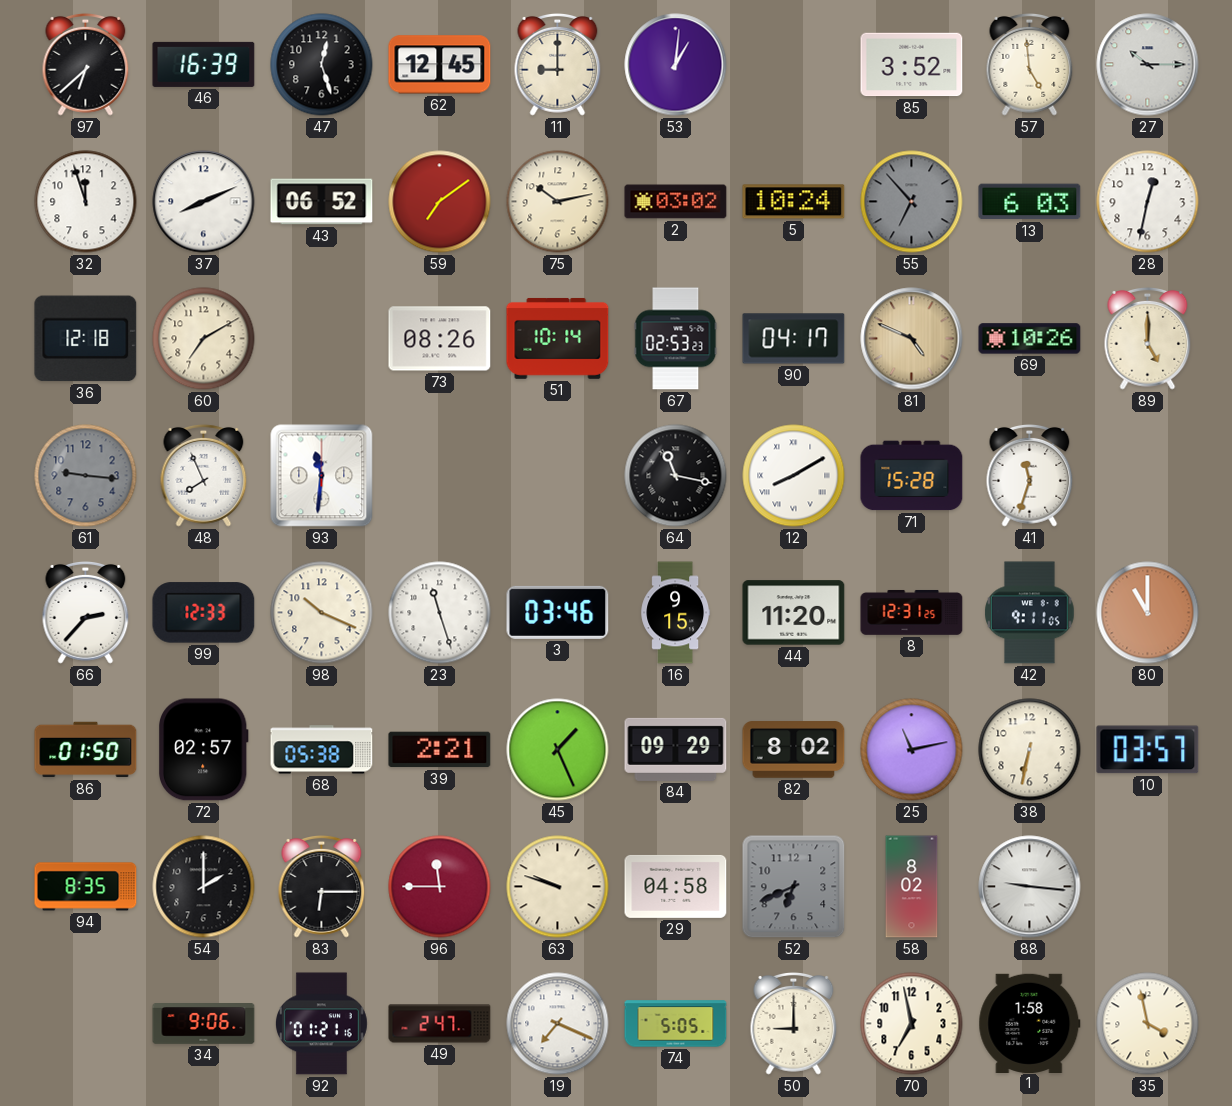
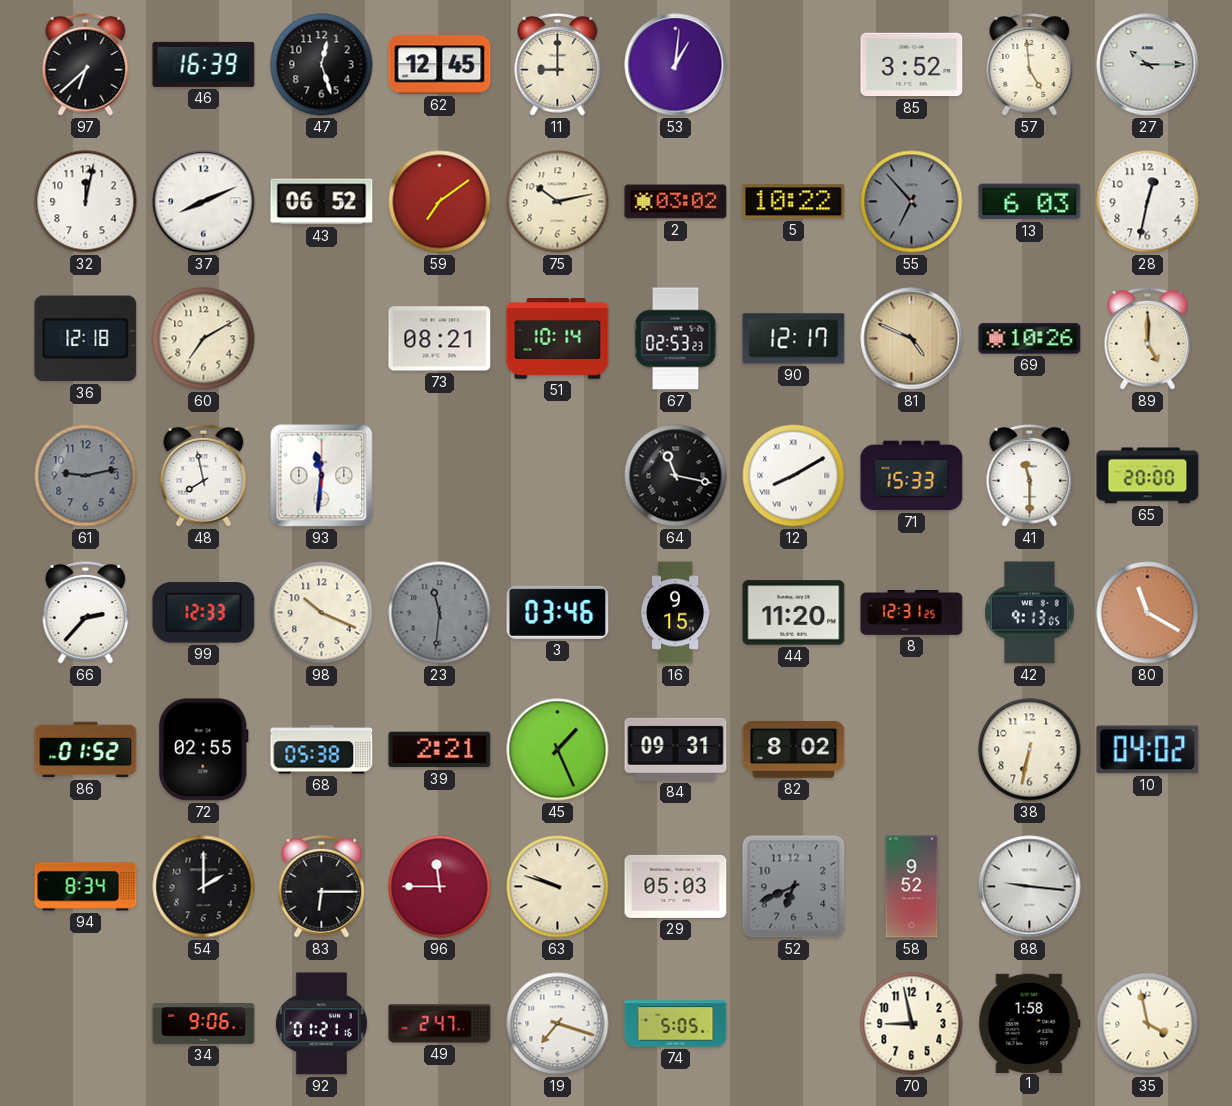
32: 11:57 -> 12:02 (86, 202)
5: 10:24 -> 10:22 (794, 202)
73: 08:26 -> 08:21 (440, 339)
90: 04:17 -> 12:17 (794, 339)
61: 9:16 -> 9:13 (86, 476)
48: 7:56 -> 7:58 (204, 475)
71: 15:28 -> 15:33 (912, 476)
41: 11:33 -> 11:30 (1030, 475)
65: none -> 20:00 (1148, 476)
23: 11:27 -> 11:31 (440, 613)
23 dial: white -> grey (440, 613)
42: 9:11 -> 9:13 (1030, 613)
80: 11:00 -> 11:20 (1148, 613)
86: 01:50 -> 01:52 (86, 750)
72: 02:57 -> 02:55 (203, 750)
84: 09:29 -> 09:31 (676, 749)
25: 11:13 -> none (912, 750)
10: 03:57 -> 04:02 (1148, 750)
94: 8:35 -> 8:34 (86, 887)
29: 04:58 -> 05:03 (676, 886)
58: 8:02 -> 9:52 (912, 887)
19: 7:19 -> 7:18 (558, 1024)
50: 9:00 -> none (794, 1023)
70: 6:58 -> 8:58 (912, 1024)
